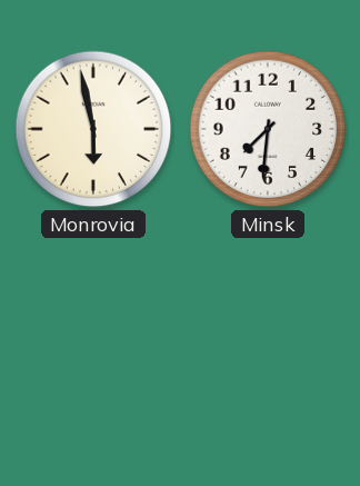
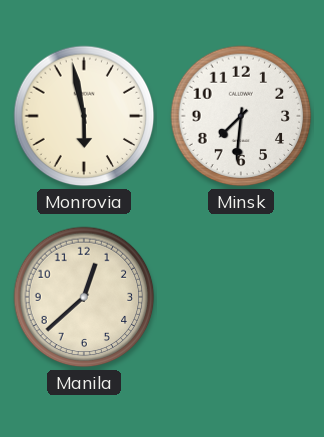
Manila: none -> 12:38 (84, 297)
